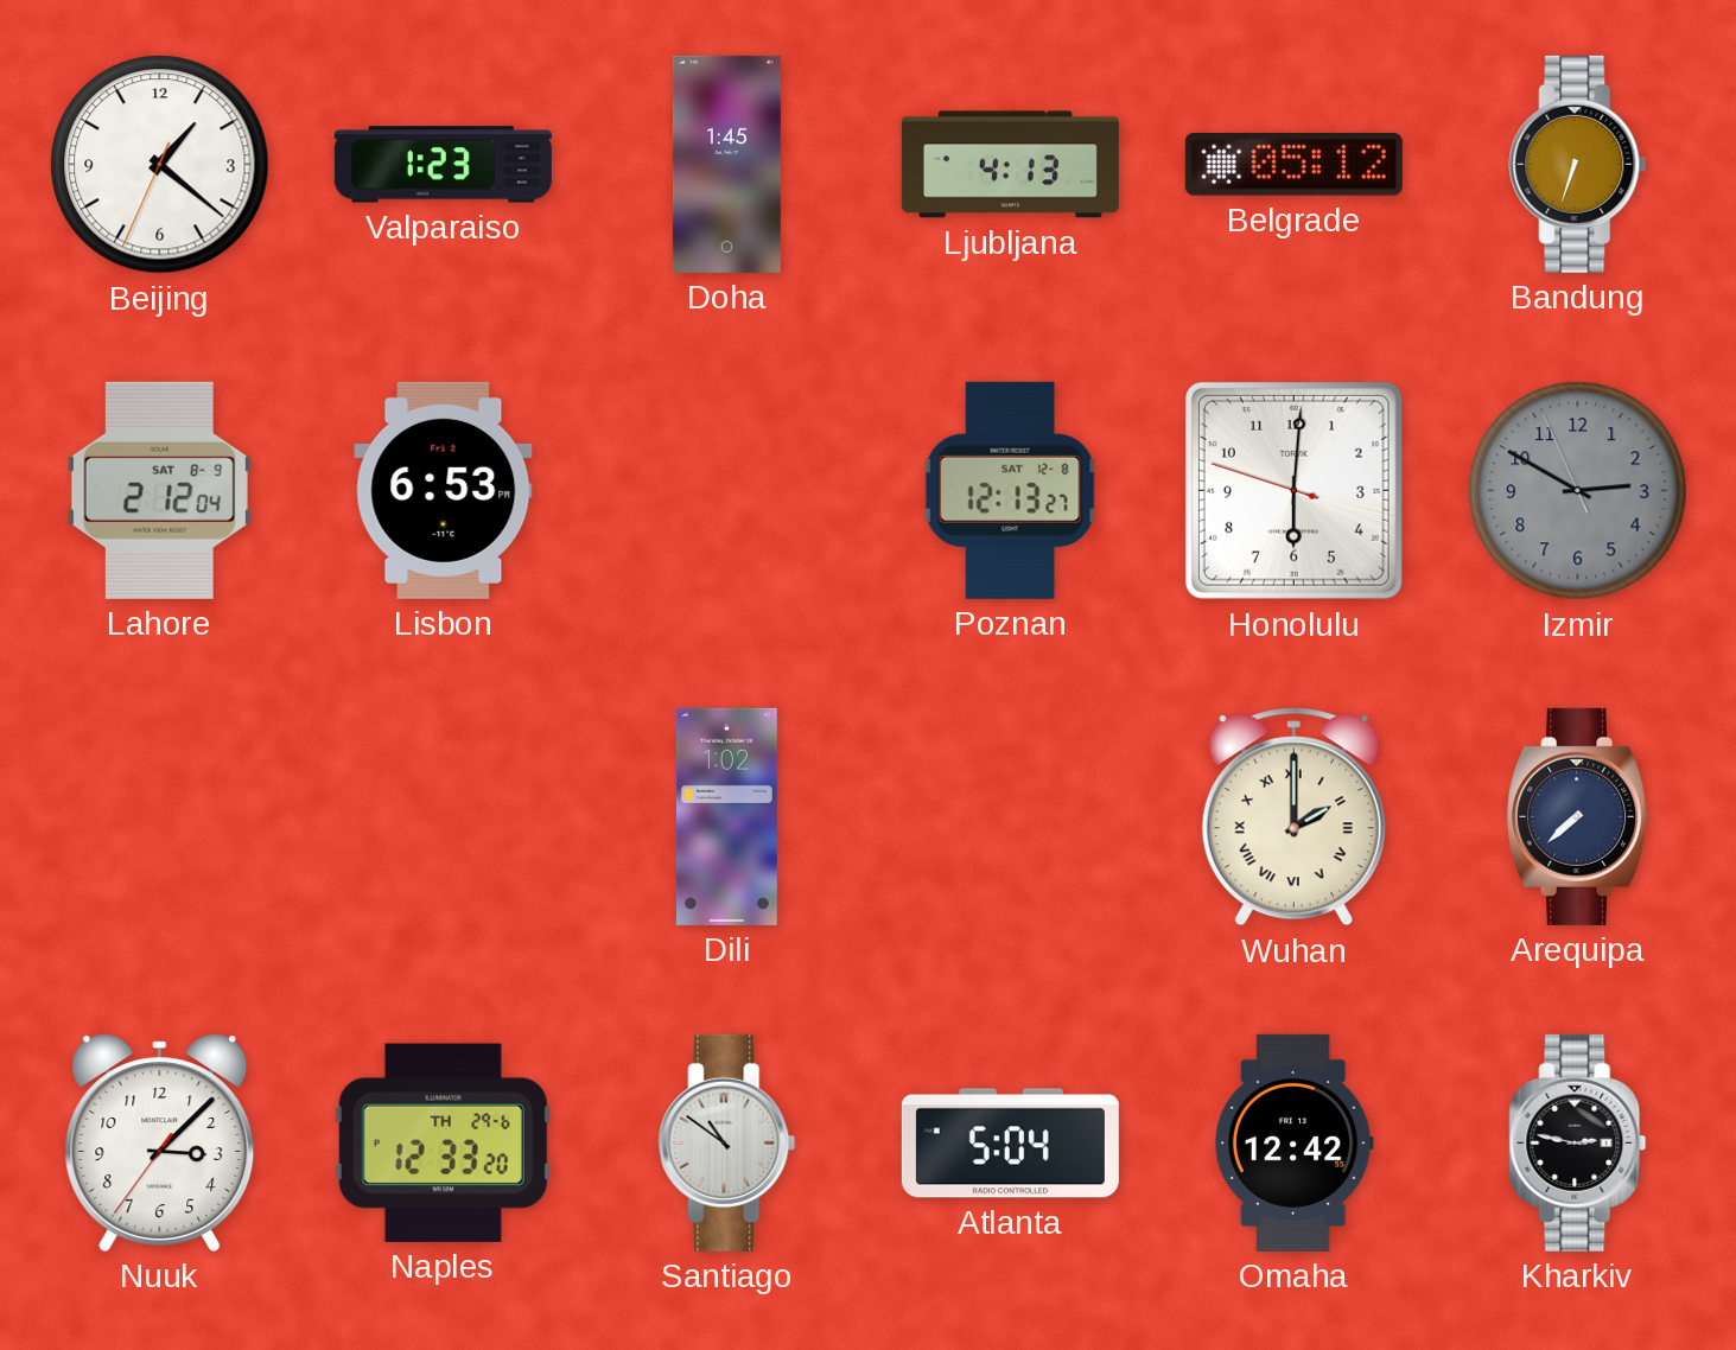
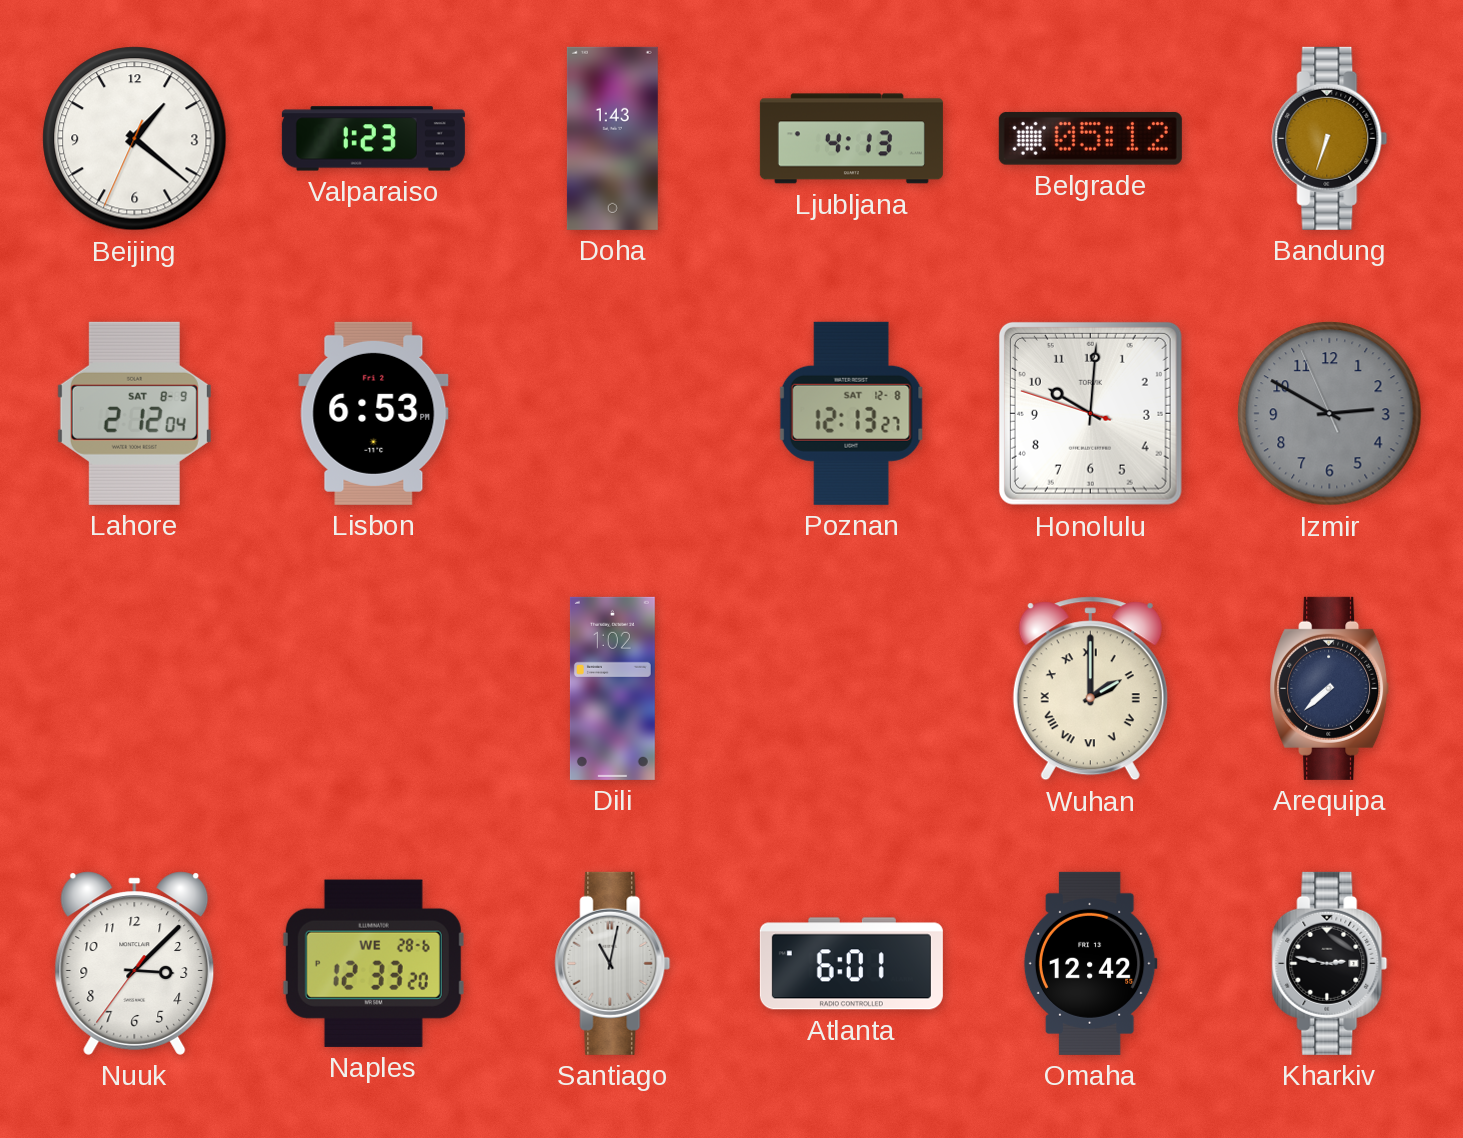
Doha: 1:45 -> 1:43 (612, 138)
Honolulu: 6:00 -> 10:00 (1090, 413)
Naples date: TH 29-6 -> WE 28-6 (373, 963)
Santiago: 10:51 -> 11:02 (613, 963)
Atlanta: 5:04 -> 6:01 (851, 964)
